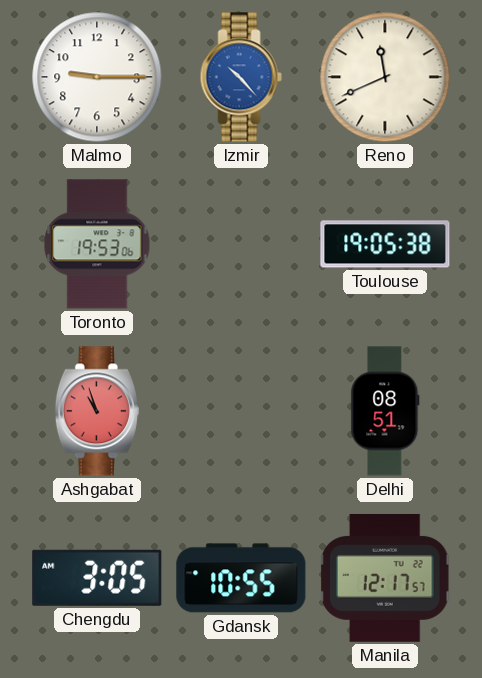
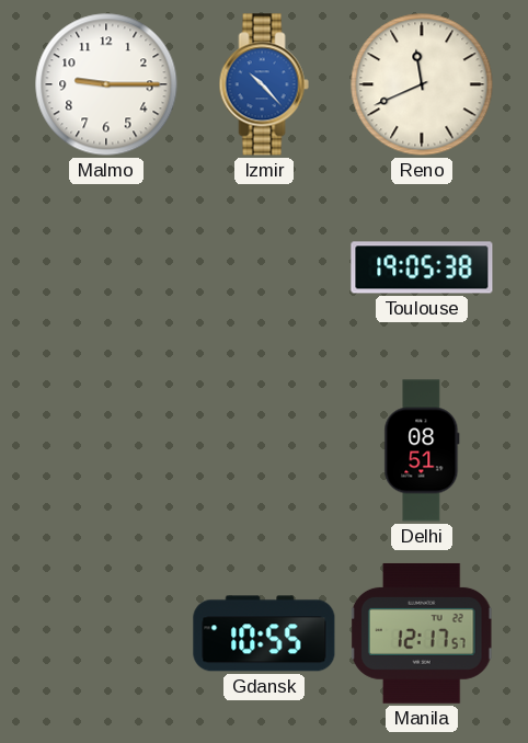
Toronto: 19:53 -> none (97, 244)
Ashgabat: 10:57 -> none (97, 411)
Chengdu: 3:05 -> none (97, 578)
